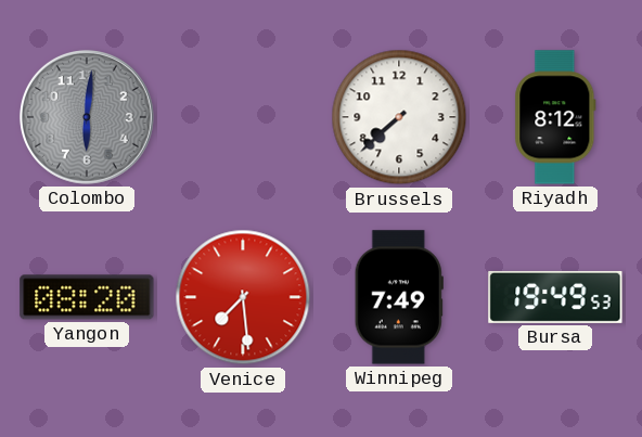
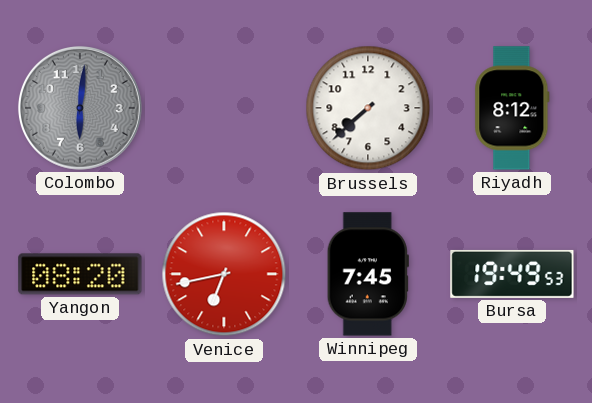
Venice: 7:29 -> 6:43 (224, 274)
Winnipeg: 7:49 -> 7:45 (368, 274)
